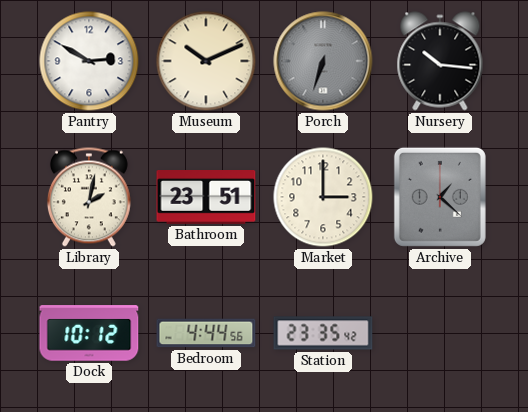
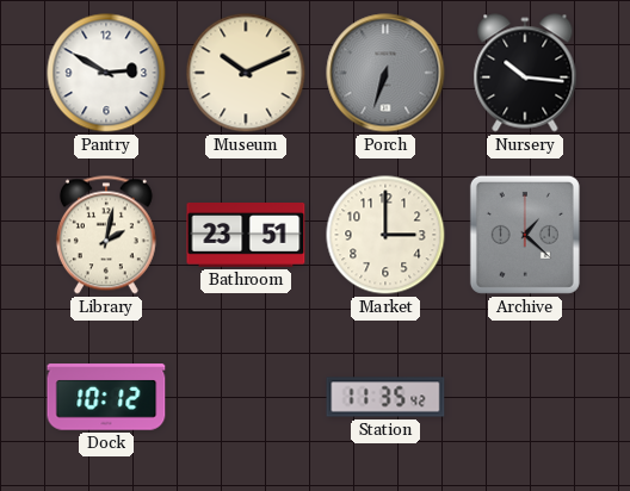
Bedroom: 4:44 -> none (206, 333)
Station: 23:35 -> 11:35 (385, 397)
